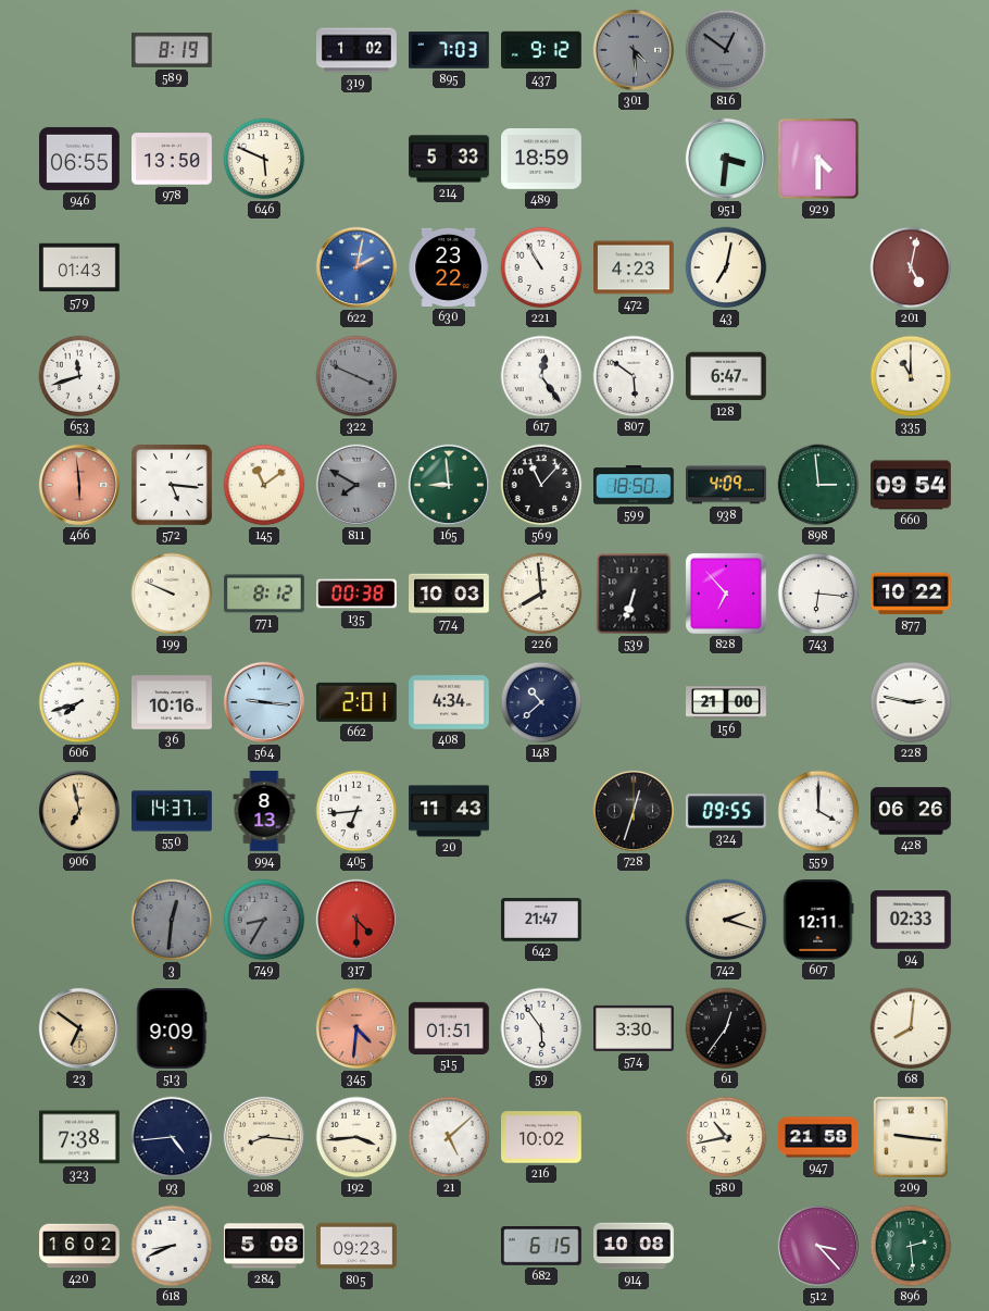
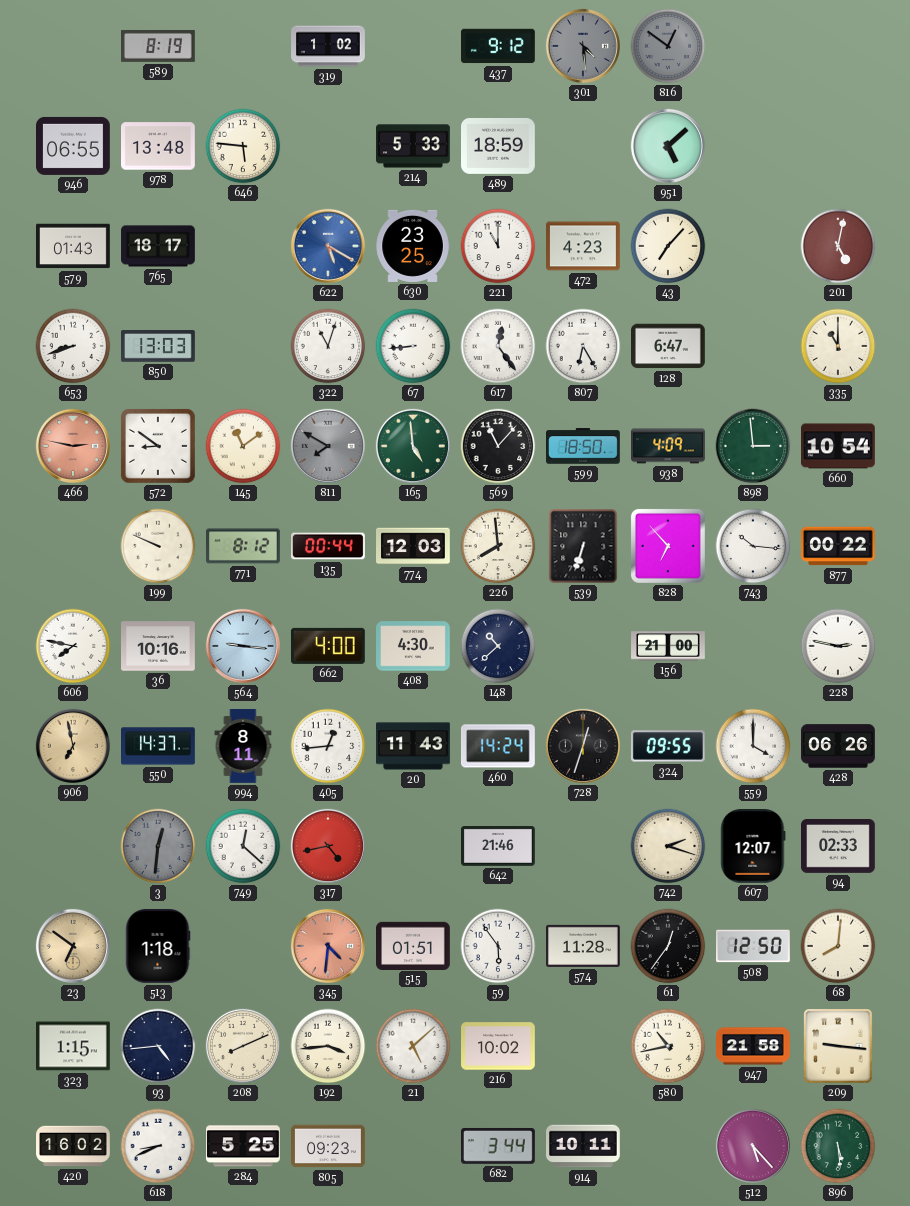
895: 7:03 -> none (450, 50)
978: 13:50 -> 13:48 (159, 146)
646: 5:49 -> 5:46 (243, 146)
951: 3:31 -> 5:08 (668, 146)
929: 4:30 -> none (818, 159)
765: none -> 18:17 (158, 246)
622: 2:02 -> 5:20 (328, 246)
630: 23:22 -> 23:25 (413, 246)
221: 10:55 -> 11:00 (498, 246)
43: 7:02 -> 7:07 (668, 246)
653: 11:42 -> 8:42 (73, 346)
850: none -> 13:03 (159, 346)
322: 3:49 -> 11:03 (328, 346)
322 dial: grey -> white (328, 346)
67: none -> 8:44 (413, 346)
807: 5:51 -> 6:25 (583, 346)
466: 5:59 -> 2:47 (73, 446)
572: 5:16 -> 8:51 (158, 446)
165: 8:59 -> 4:59 (413, 446)
660: 09:54 -> 10:54 (839, 446)
135: 00:38 -> 00:44 (329, 546)
774: 10:03 -> 12:03 (414, 546)
743: 6:16 -> 10:16 (753, 546)
877: 10:22 -> 00:22 (839, 546)
606: 7:42 -> 7:47 (73, 646)
662: 2:01 -> 4:00 (328, 646)
408: 4:34 -> 4:30 (414, 646)
994: 8:13 -> 8:11 (243, 746)
405: 6:44 -> 12:44 (328, 746)
460: none -> 14:24 (498, 746)
749: 8:35 -> 12:22 (243, 846)
749 dial: grey -> white (243, 846)
317: 4:30 -> 4:43 (328, 846)
642: 21:47 -> 21:46 (499, 847)
607: 12:11 -> 12:07 (753, 847)
513: 9:09 -> 1:18 (158, 947)
574: 3:30 -> 11:28 (584, 946)
508: none -> 12:50 (754, 946)
323: 7:38 -> 1:15 (74, 1046)
208: 8:16 -> 8:11 (243, 1046)
284: 5:08 -> 5:25 (244, 1146)
682: 6:15 -> 3:44 (499, 1146)
914: 10:08 -> 10:11 (583, 1146)
512: 3:23 -> 5:23 (753, 1146)
896: 2:29 -> 5:29 (838, 1146)
